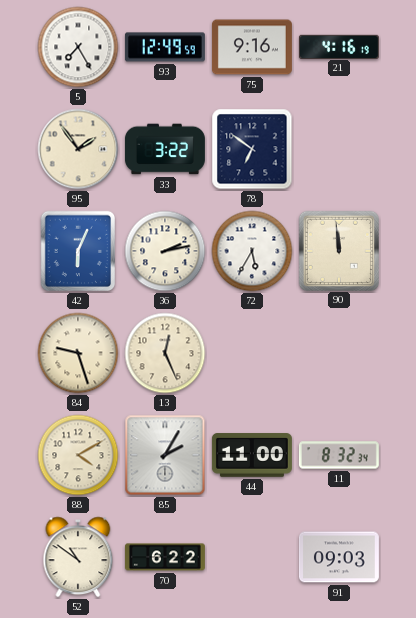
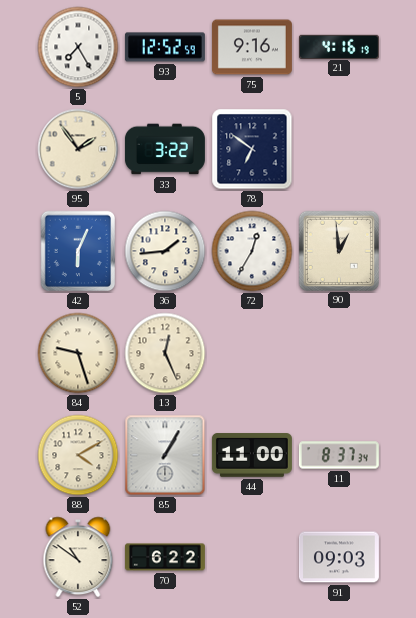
93: 12:49 -> 12:52 (165, 47)
36: 2:13 -> 1:44 (165, 251)
72: 5:35 -> 12:35 (252, 251)
90: 11:59 -> 12:59 (338, 250)
85: 2:05 -> 1:05 (165, 455)
11: 8:32 -> 8:37 (339, 455)
